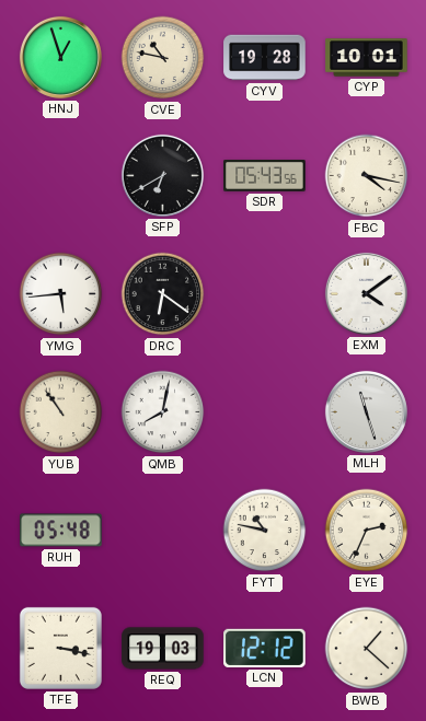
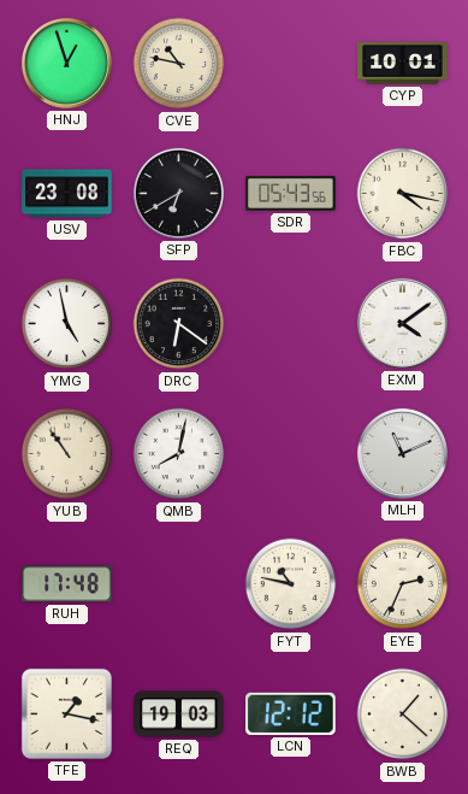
CYV: 19:28 -> none (265, 58)
USV: none -> 23:08 (67, 194)
YMG: 5:44 -> 4:58 (67, 324)
MLH: 11:27 -> 11:11 (402, 453)
RUH: 05:48 -> 17:48 (67, 584)
TFE: 3:17 -> 1:17 (66, 713)
